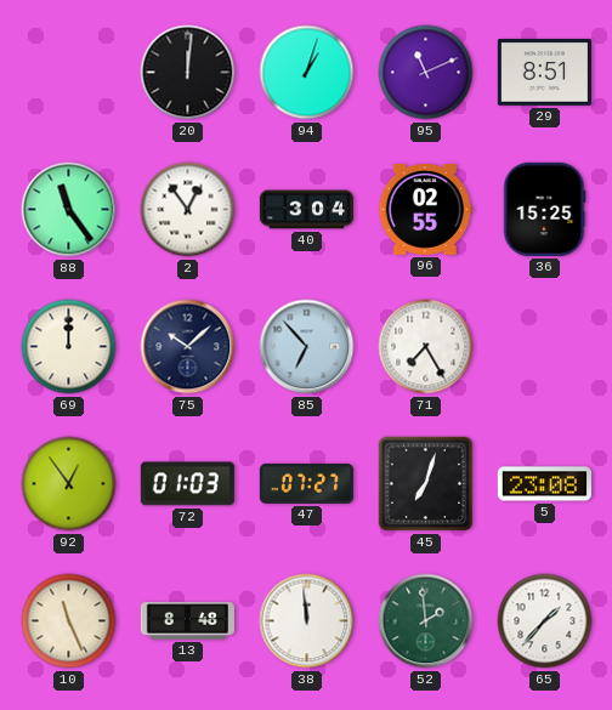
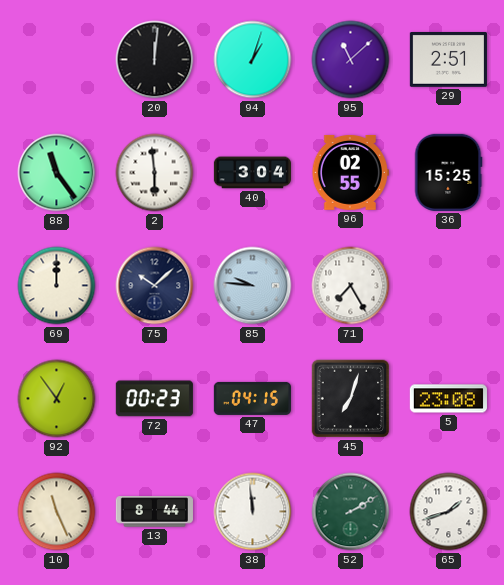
95: 11:11 -> 11:08 (351, 60)
29: 8:51 -> 2:51 (448, 60)
2: 12:54 -> 5:59 (155, 173)
85: 6:53 -> 9:46 (253, 286)
72: 01:03 -> 00:23 (154, 399)
47: 07:27 -> 04:15 (252, 398)
13: 8:48 -> 8:44 (154, 512)
52: 1:59 -> 2:10 (351, 512)
65: 1:37 -> 1:42 (449, 512)
